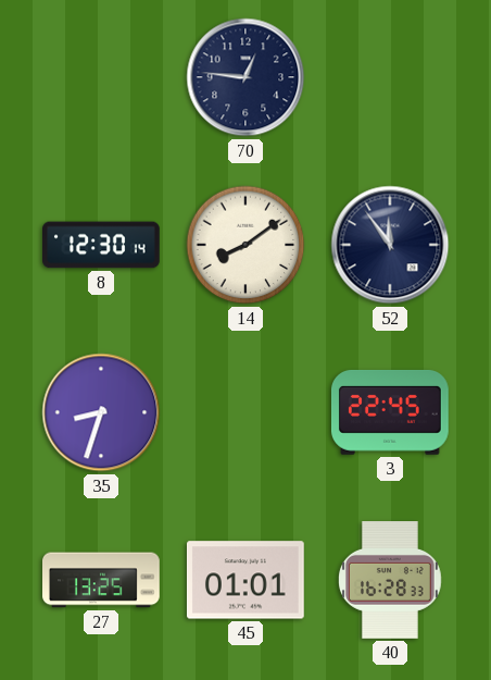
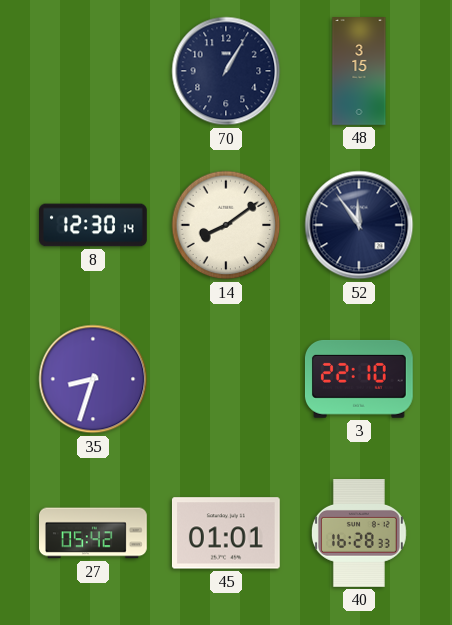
70: 12:46 -> 1:05 (226, 71)
48: none -> 3:15 (359, 71)
3: 22:45 -> 22:10 (359, 379)
27: 13:25 -> 05:42 (94, 533)
